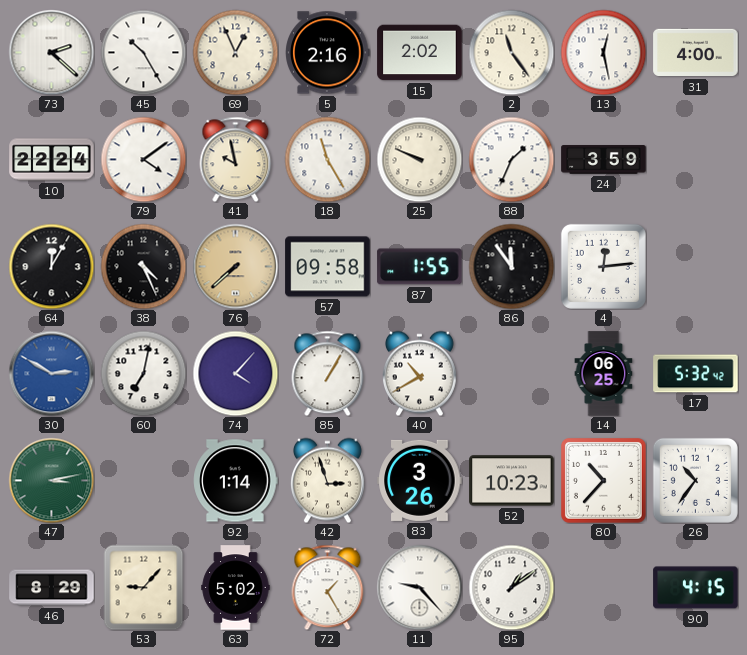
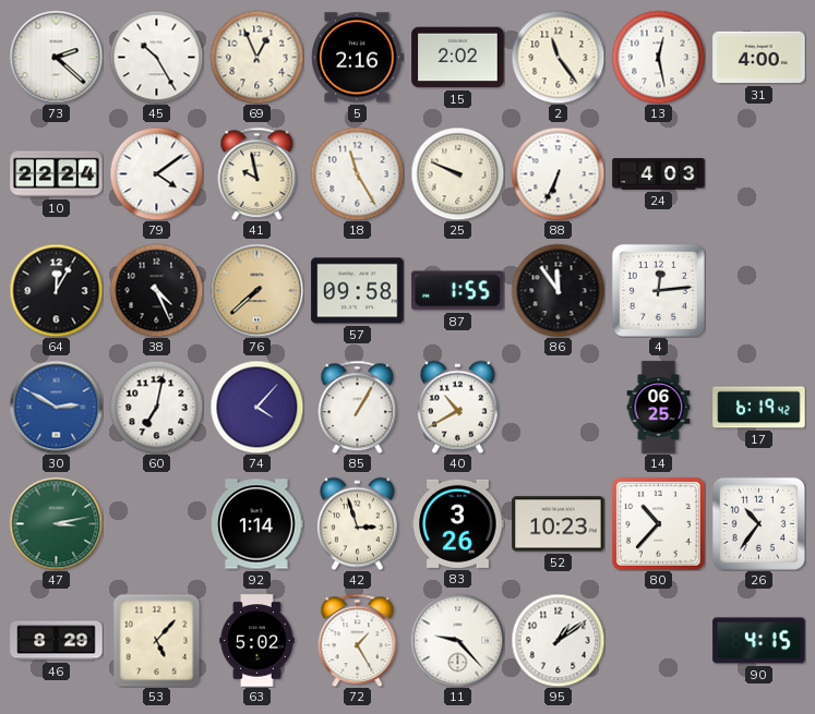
88: 1:34 -> 6:34 (558, 173)
24: 3:59 -> 4:03 (659, 174)
17: 5:32 -> 6:19 (759, 408)
53: 9:07 -> 5:07 (157, 640)
